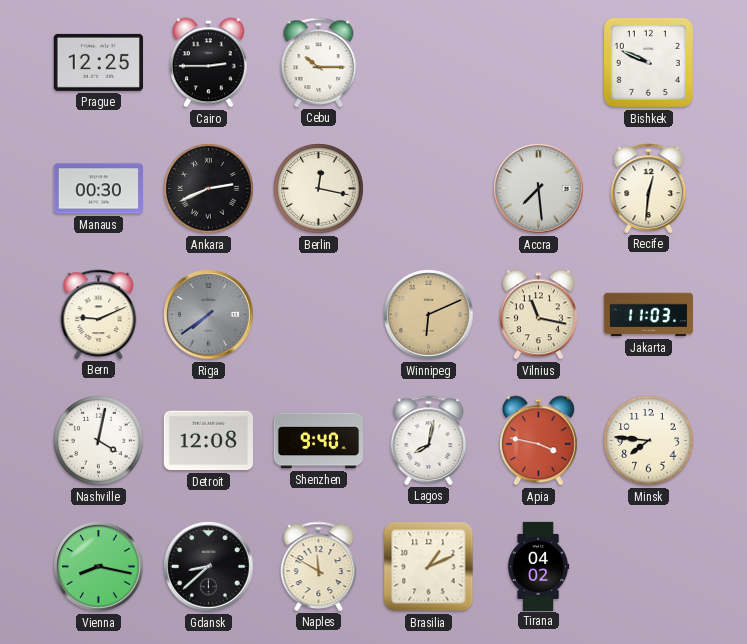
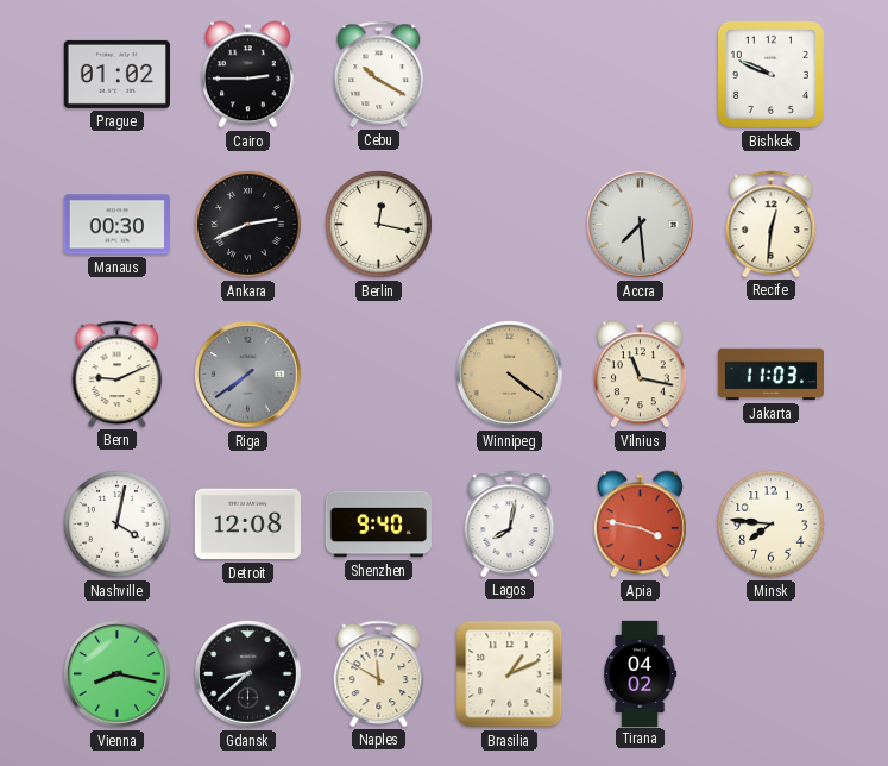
Prague: 12:25 -> 01:02 (116, 74)
Cebu: 10:15 -> 10:20 (379, 74)
Winnipeg: 6:11 -> 4:21 (510, 375)
